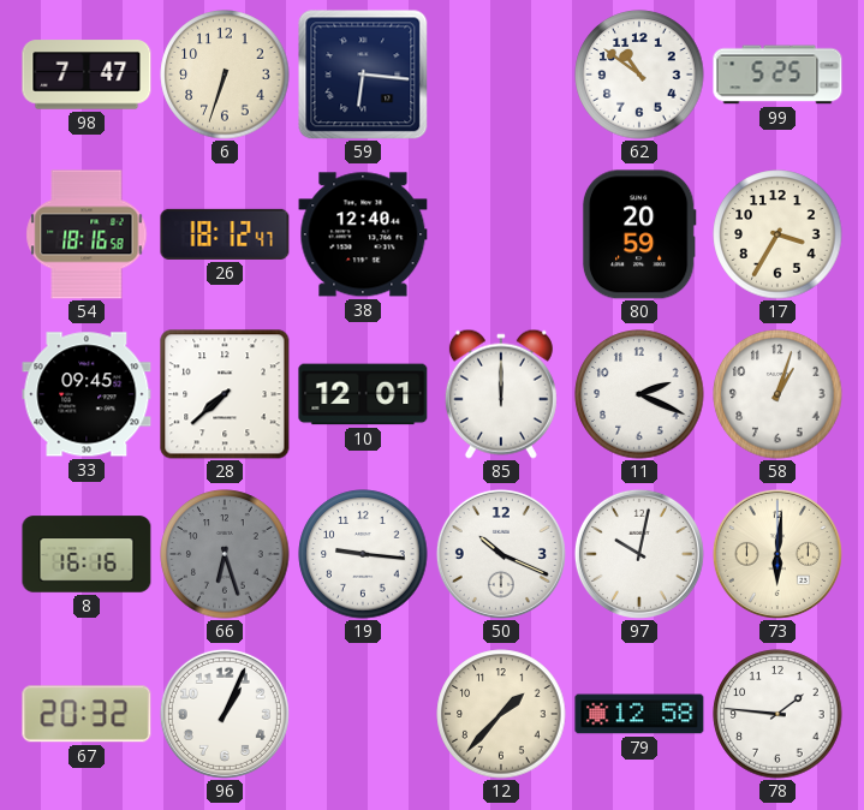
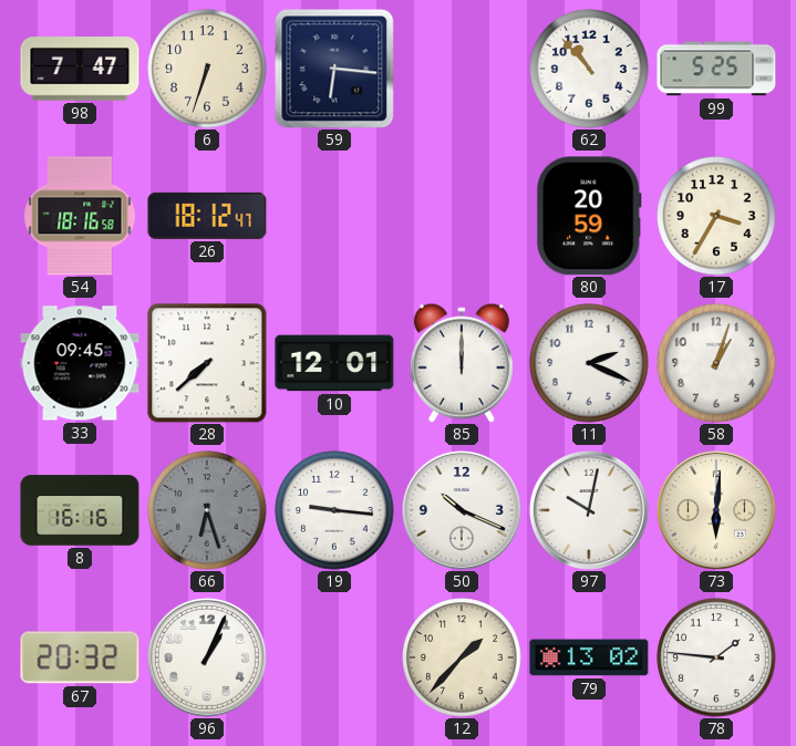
62: 10:51 -> 10:53 (589, 69)
38: 12:40 -> none (363, 234)
79: 12:58 -> 13:02 (589, 657)
